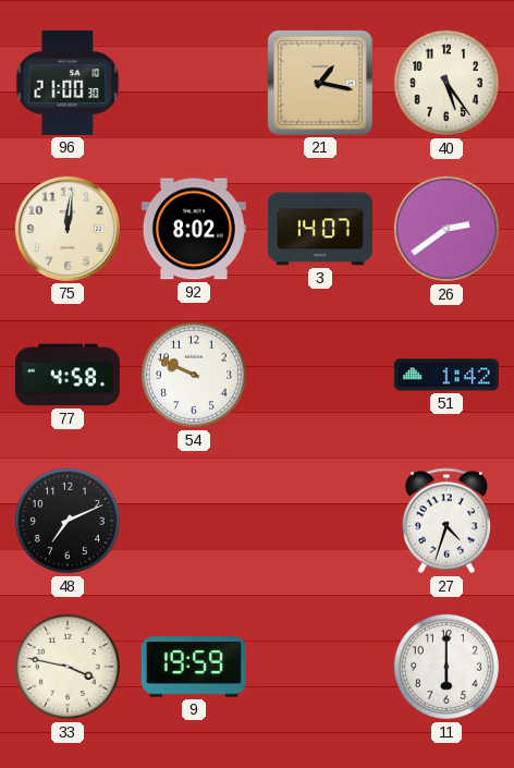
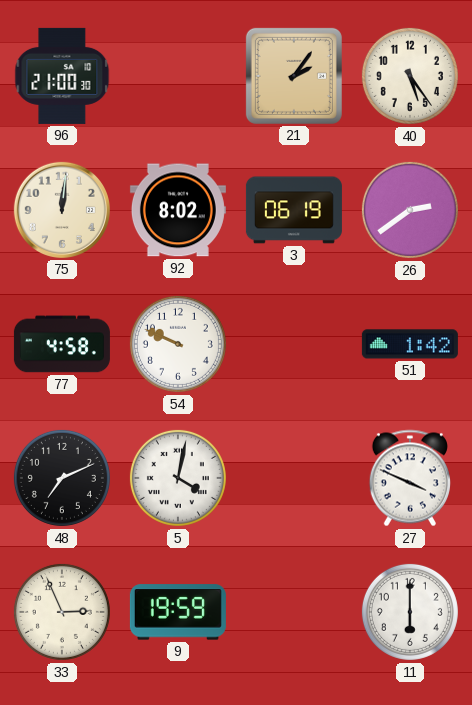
21: 1:17 -> 2:06 (294, 76)
3: 14:07 -> 06:19 (294, 210)
5: none -> 4:02 (178, 478)
27: 4:33 -> 3:49 (410, 478)
33: 3:47 -> 2:56 (62, 612)
